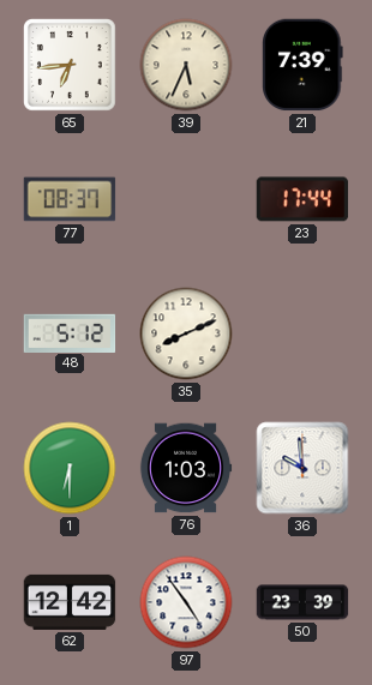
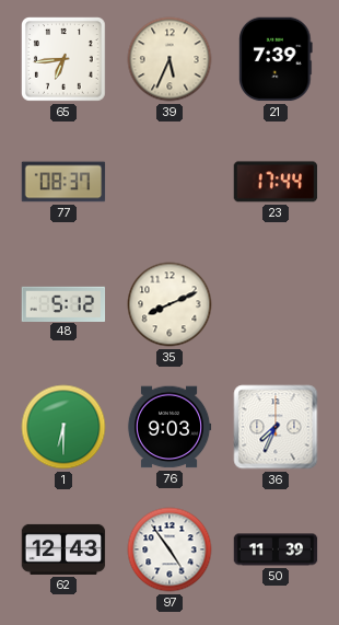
76: 1:03 -> 9:03 (169, 427)
36: 9:59 -> 7:34 (276, 427)
62: 12:42 -> 12:43 (63, 549)
50: 23:39 -> 11:39 (276, 549)
